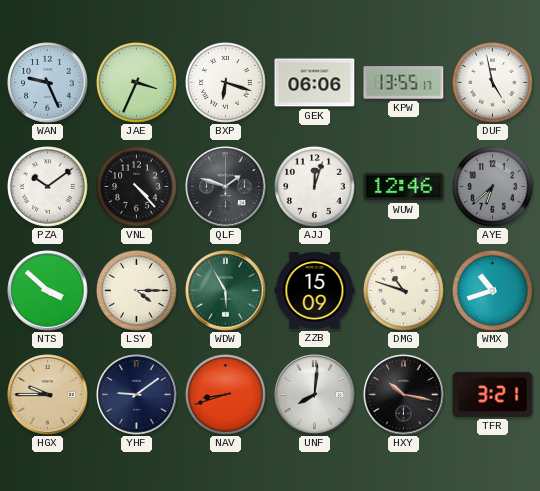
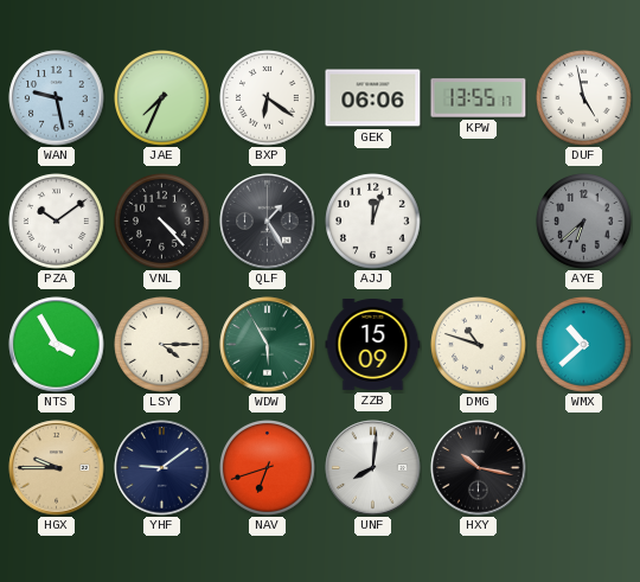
WAN: 9:26 -> 9:28 (57, 98)
JAE: 3:34 -> 7:34 (162, 98)
BXP: 6:18 -> 6:21 (268, 98)
QLF: 1:48 -> 1:25 (268, 222)
WUW: 12:46 -> none (404, 187)
NTS: 3:52 -> 3:55 (57, 345)
WMX: 10:42 -> 10:38 (584, 345)
NAV: 8:42 -> 6:42 (268, 468)
TFR: 3:21 -> none (493, 394)
